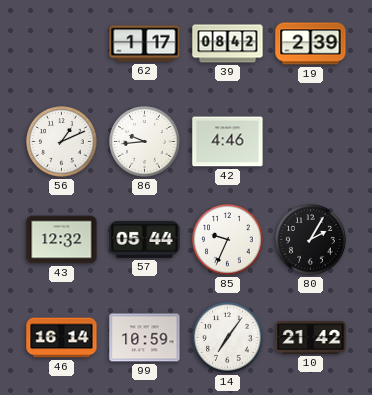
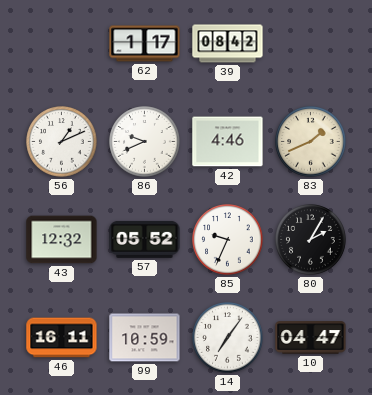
19: 2:39 -> none (311, 44)
86: 9:44 -> 9:41 (145, 142)
83: none -> 1:41 (311, 142)
57: 05:44 -> 05:52 (145, 239)
46: 16:14 -> 16:11 (62, 338)
10: 21:42 -> 04:47 (311, 338)
